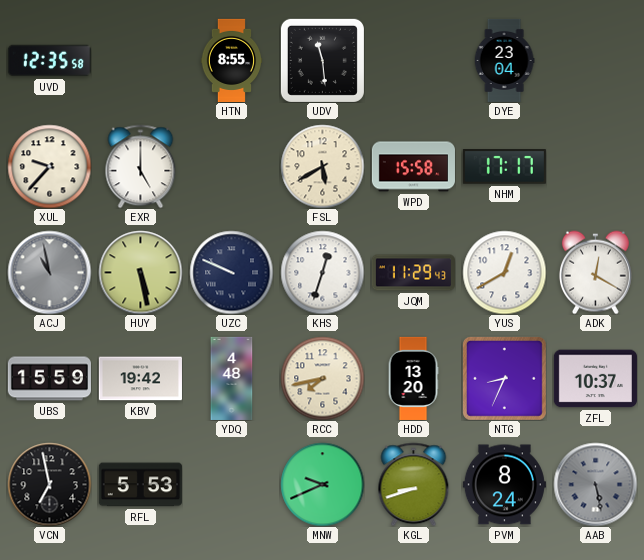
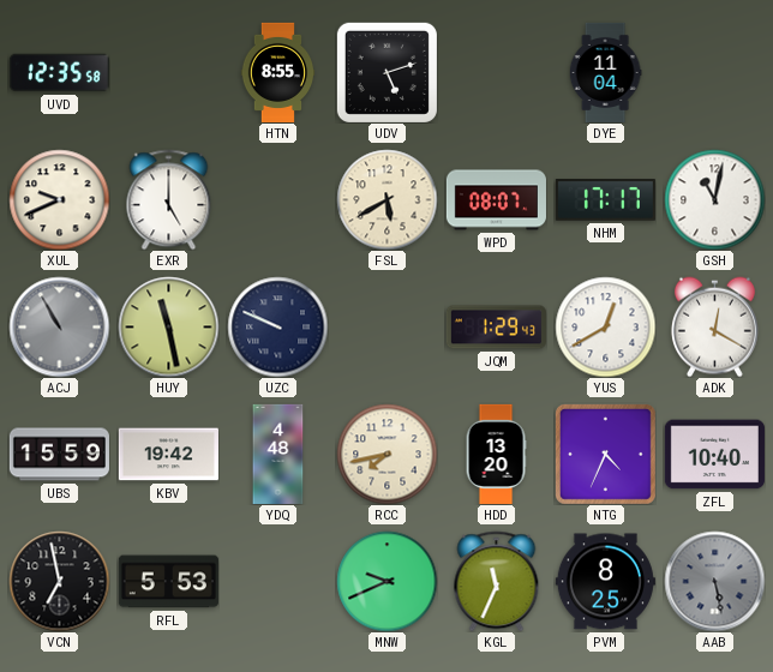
UDV: 11:29 -> 5:12 (386, 72)
DYE: 23:04 -> 11:04 (605, 72)
XUL: 9:37 -> 9:41 (59, 199)
WPD: 15:58 -> 08:07 (496, 200)
GSH: none -> 11:02 (714, 199)
ACJ: 10:58 -> 10:55 (59, 326)
HUY: 5:28 -> 11:28 (168, 326)
KHS: 12:33 -> none (322, 272)
JQM: 11:29 -> 1:29 (496, 328)
NTG: 8:34 -> 4:34 (605, 454)
ZFL: 10:37 -> 10:40 (714, 455)
KGL: 8:42 -> 11:34 (497, 581)
PVM: 8:24 -> 8:25 (605, 582)
